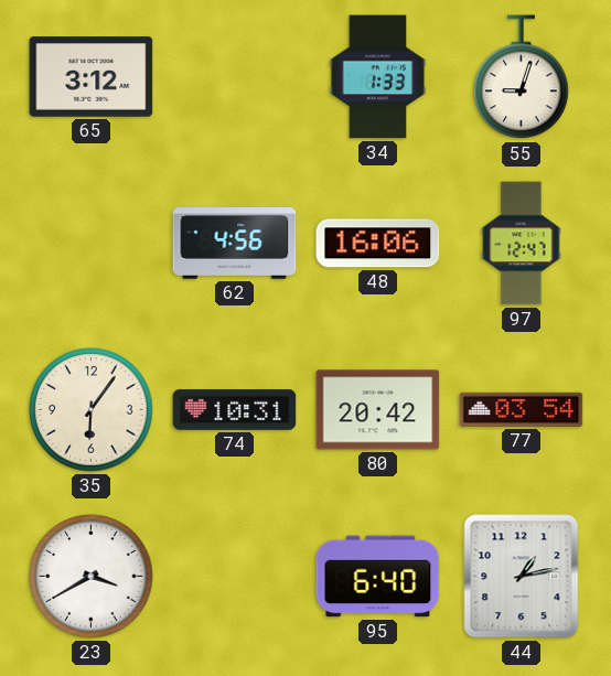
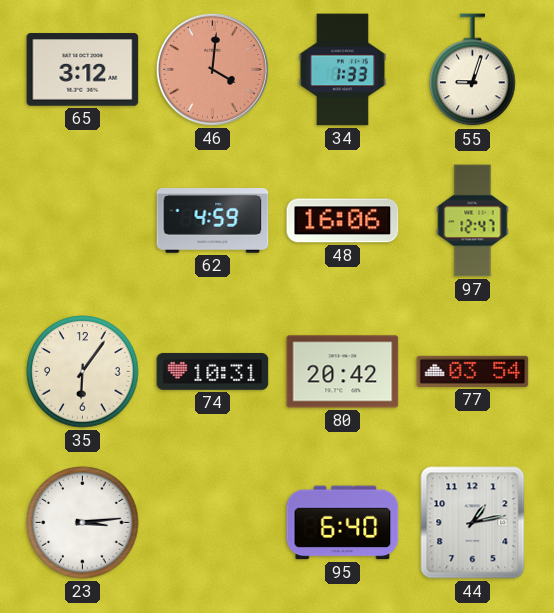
46: none -> 4:01 (212, 69)
62: 4:56 -> 4:59 (213, 221)
23: 3:40 -> 3:14 (83, 523)
